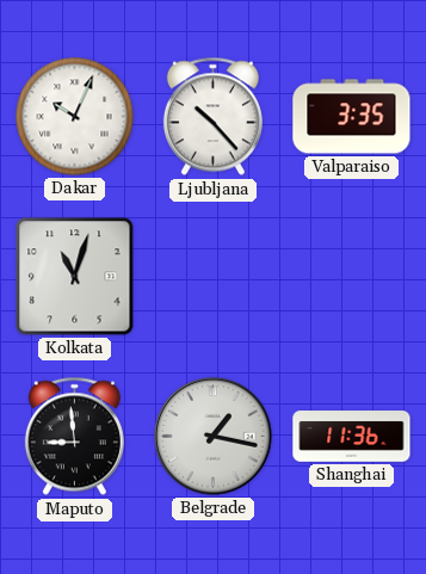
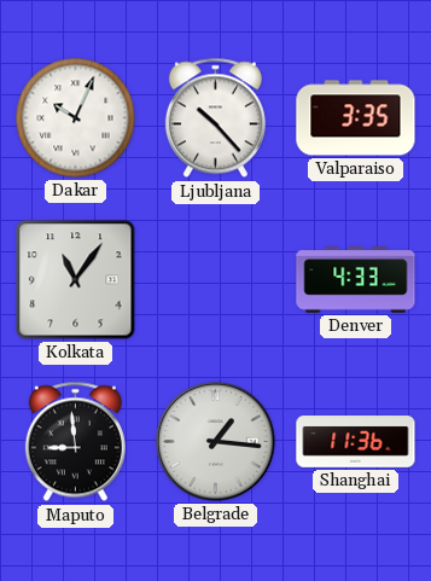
Kolkata: 11:03 -> 11:06 (76, 280)
Denver: none -> 4:33 (356, 280)
Belgrade: 1:17 -> 1:16 (216, 442)
